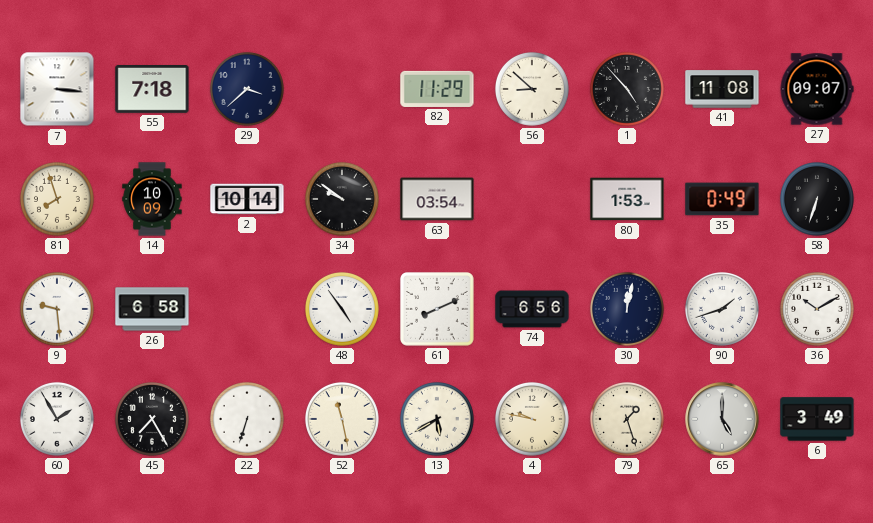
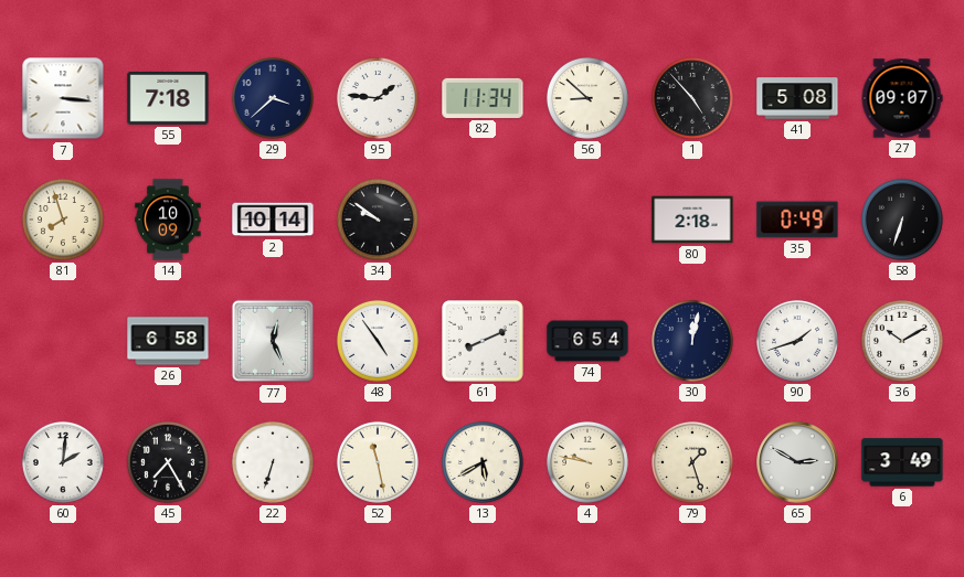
95: none -> 1:46 (378, 98)
82: 11:29 -> 11:34 (483, 98)
41: 11:08 -> 5:08 (797, 98)
63: 03:54 -> none (437, 199)
80: 1:53 -> 2:18 (692, 220)
9: 9:29 -> none (57, 309)
77: none -> 12:26 (273, 341)
74: 6:56 -> 6:54 (587, 341)
60: 1:55 -> 2:01 (63, 462)
65: 5:00 -> 2:50 (797, 462)
